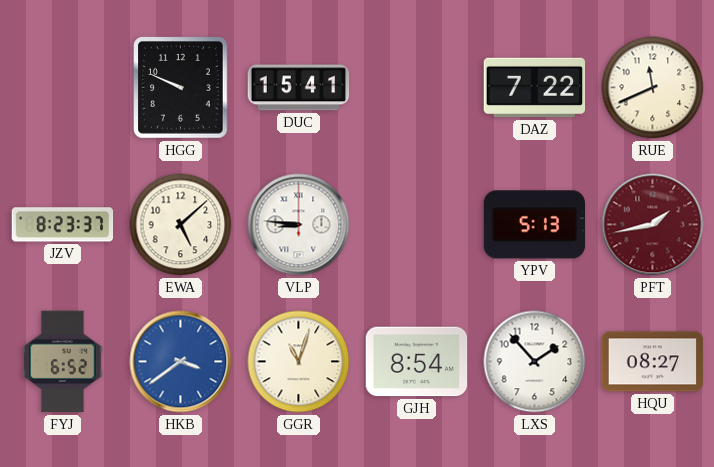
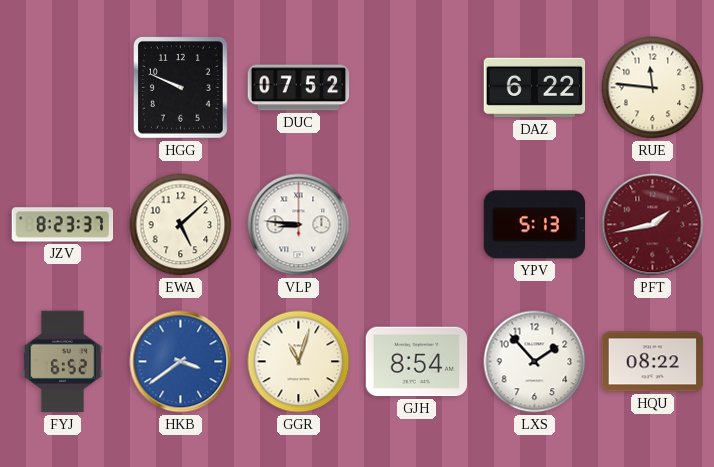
DUC: 15:41 -> 07:52 (299, 88)
DAZ: 7:22 -> 6:22 (535, 88)
RUE: 11:41 -> 11:46 (653, 88)
HQU: 08:27 -> 08:22 (653, 362)
